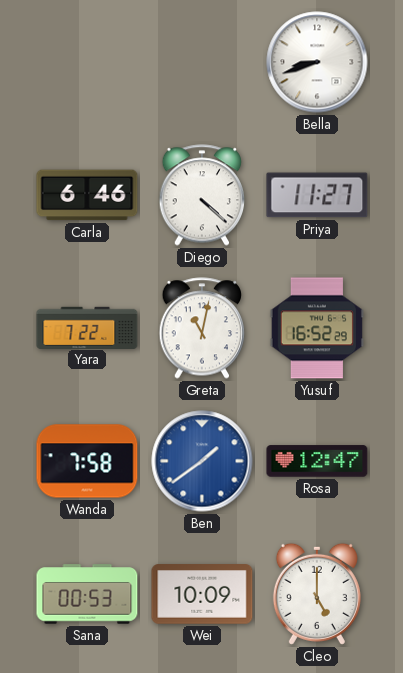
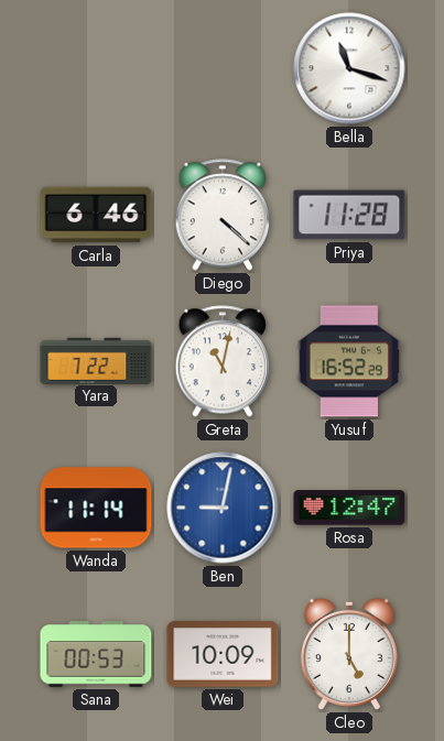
Bella: 8:42 -> 11:18 (349, 68)
Priya: 11:27 -> 11:28 (349, 215)
Wanda: 7:58 -> 11:14 (96, 508)
Ben: 1:39 -> 9:02 (223, 508)
